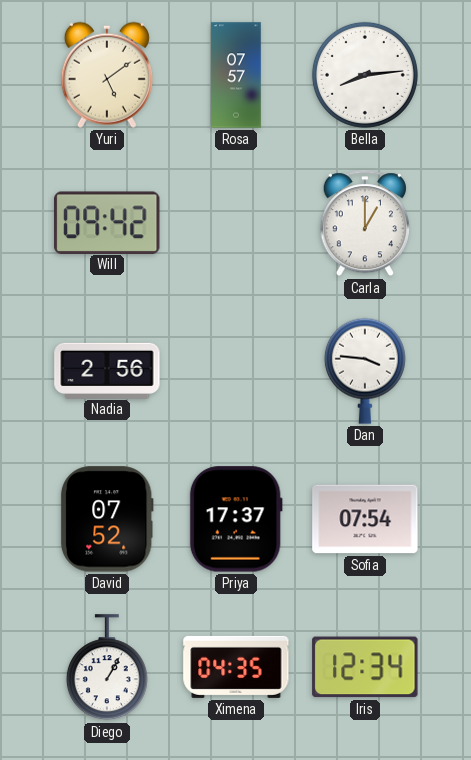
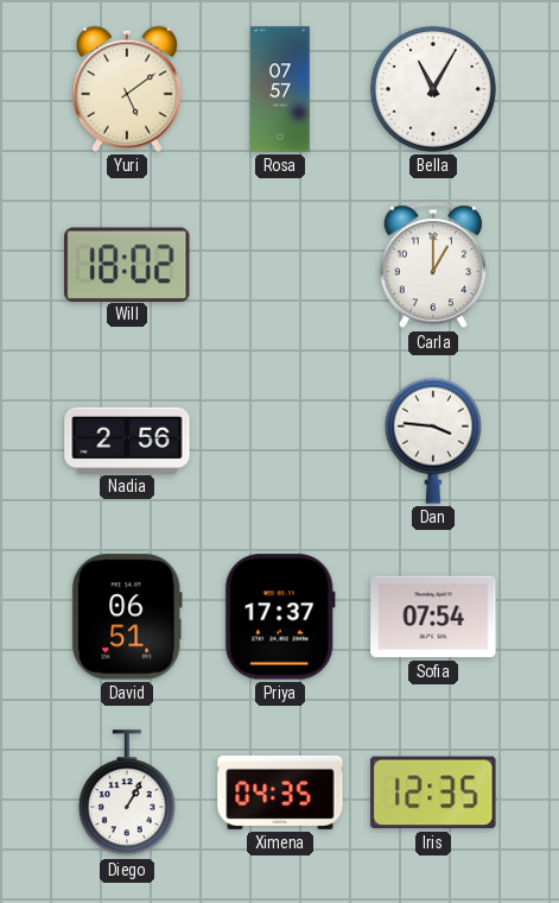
Bella: 8:14 -> 11:05 (433, 89)
Will: 09:42 -> 18:02 (127, 264)
David: 07:52 -> 06:51 (127, 617)
Iris: 12:34 -> 12:35 (433, 793)
